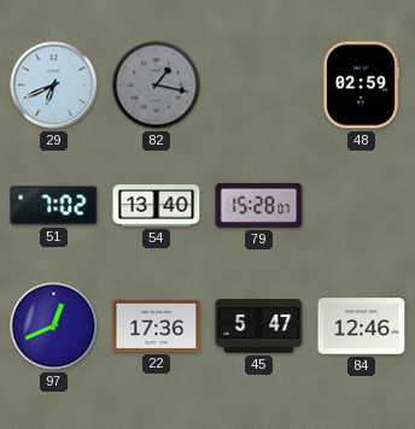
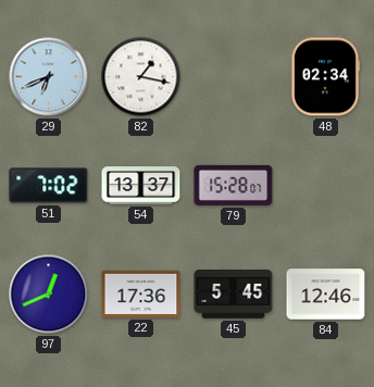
82 dial: grey -> white (141, 77)
48: 02:59 -> 02:34 (324, 77)
54: 13:40 -> 13:37 (141, 186)
45: 5:47 -> 5:45 (234, 295)
